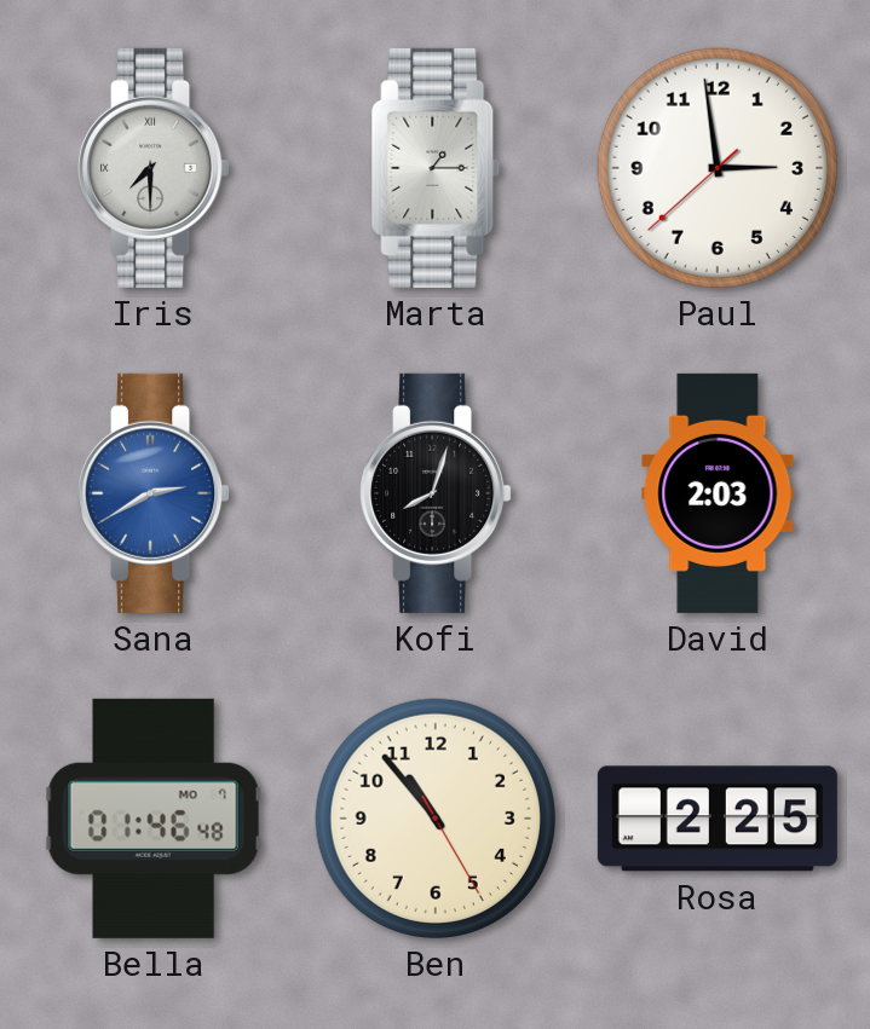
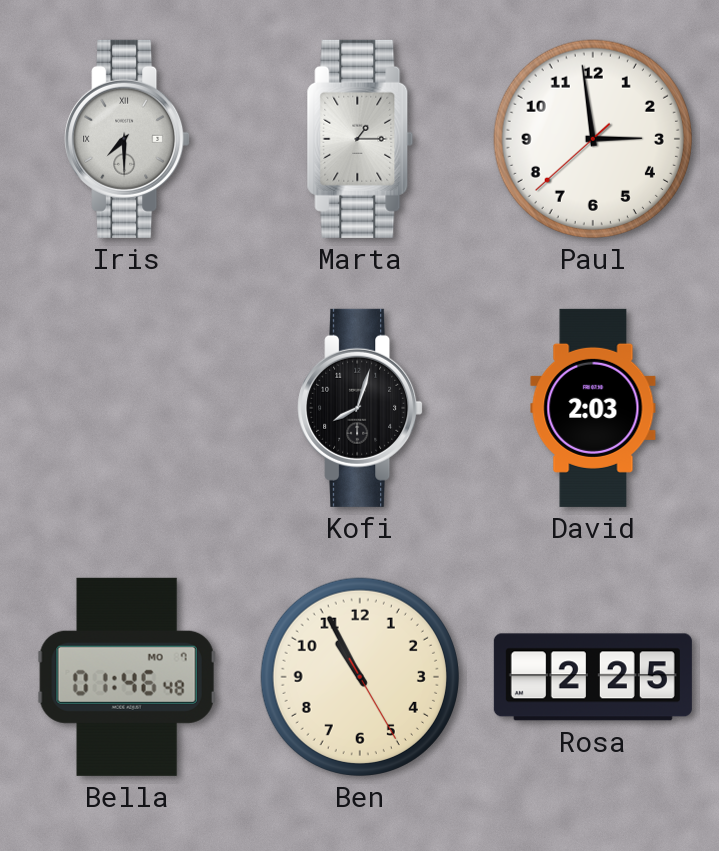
Sana: 2:40 -> none (154, 493)
Ben: 10:53 -> 10:55 (360, 677)
